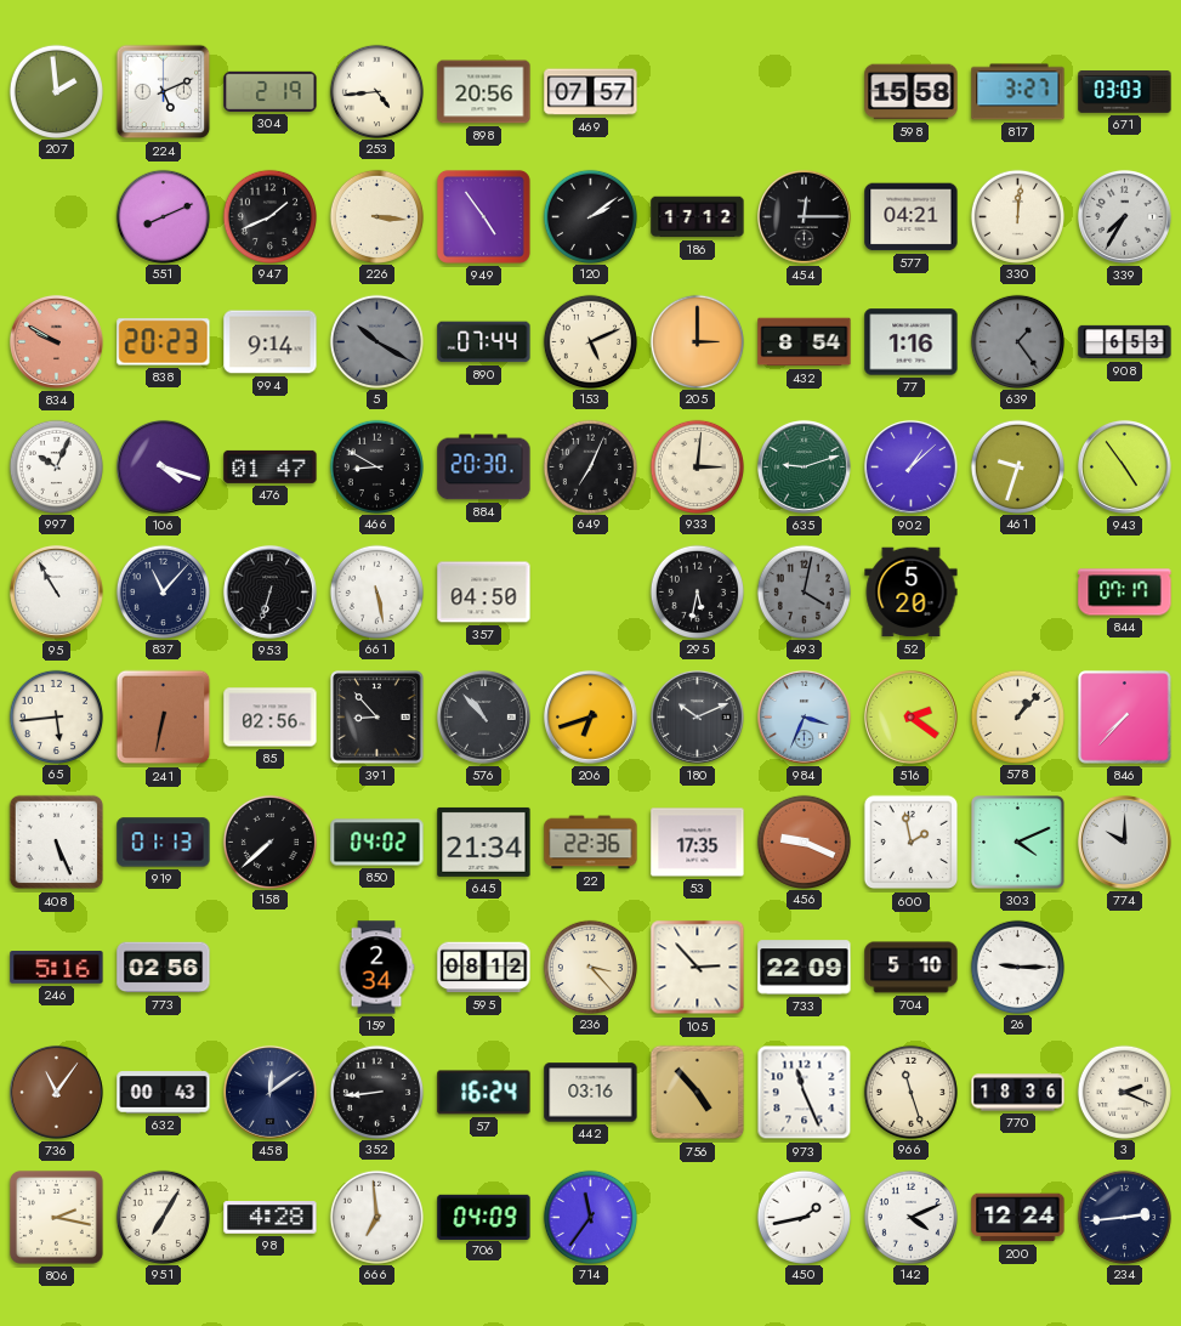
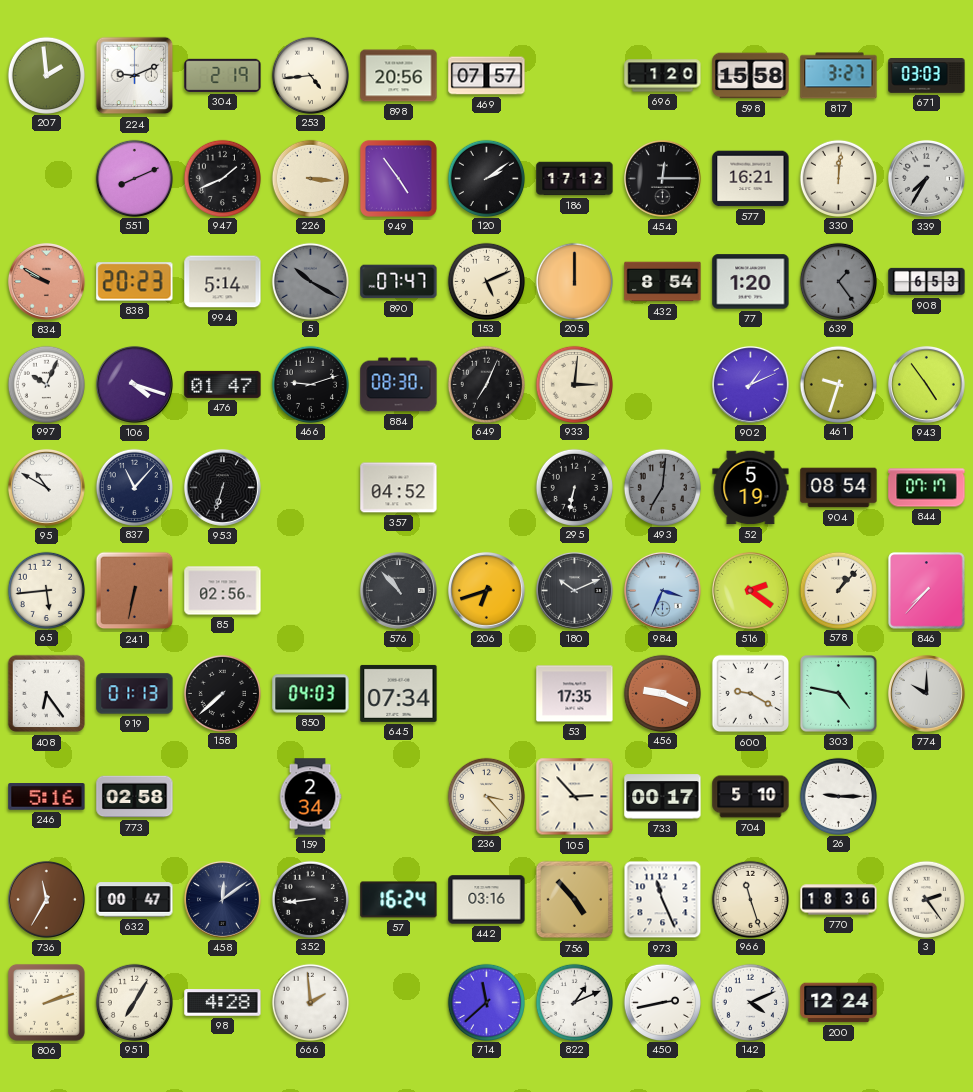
224: 5:11 -> 9:11 (135, 76)
696: none -> 1:20 (663, 76)
577: 04:21 -> 16:21 (751, 179)
994: 9:14 -> 5:14 (223, 282)
890: 07:44 -> 07:47 (399, 282)
205: 3:00 -> 12:00 (574, 281)
77: 1:16 -> 1:20 (751, 282)
466: 8:50 -> 9:12 (310, 384)
884: 20:30 -> 08:30 (399, 385)
635: 9:12 -> none (804, 466)
902: 1:08 -> 1:11 (750, 384)
95: 10:55 -> 10:50 (46, 487)
661: 5:28 -> none (376, 591)
357: 04:50 -> 04:52 (399, 488)
295: 5:32 -> 6:32 (574, 487)
493: 4:02 -> 7:01 (662, 487)
52: 5:20 -> 5:19 (751, 488)
904: none -> 08:54 (839, 488)
391: 8:53 -> none (377, 718)
408: 5:26 -> 6:24 (47, 694)
850: 04:02 -> 04:03 (311, 694)
645: 21:34 -> 07:34 (399, 693)
22: 22:36 -> none (591, 843)
600: 1:58 -> 9:20 (751, 694)
303: 4:11 -> 4:47 (839, 694)
773: 02:56 -> 02:58 (135, 797)
595: 08:12 -> none (484, 968)
733: 22:09 -> 00:17 (663, 797)
736: 11:06 -> 11:35 (46, 899)
632: 00:43 -> 00:47 (135, 900)
3: 2:19 -> 2:24 (926, 899)
806: 2:17 -> 2:12 (46, 1002)
666: 6:59 -> 1:59 (310, 1002)
706: 04:09 -> none (484, 1217)
714: 11:36 -> 11:38 (486, 1002)
822: none -> 1:11 (574, 1002)
450: 1:43 -> 2:43 (662, 1002)
234: 2:44 -> none (1124, 1217)
